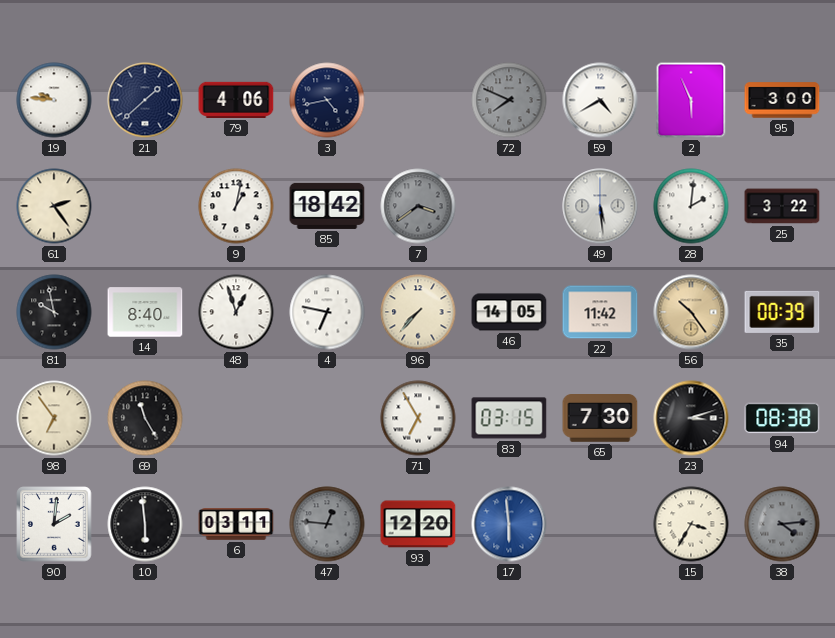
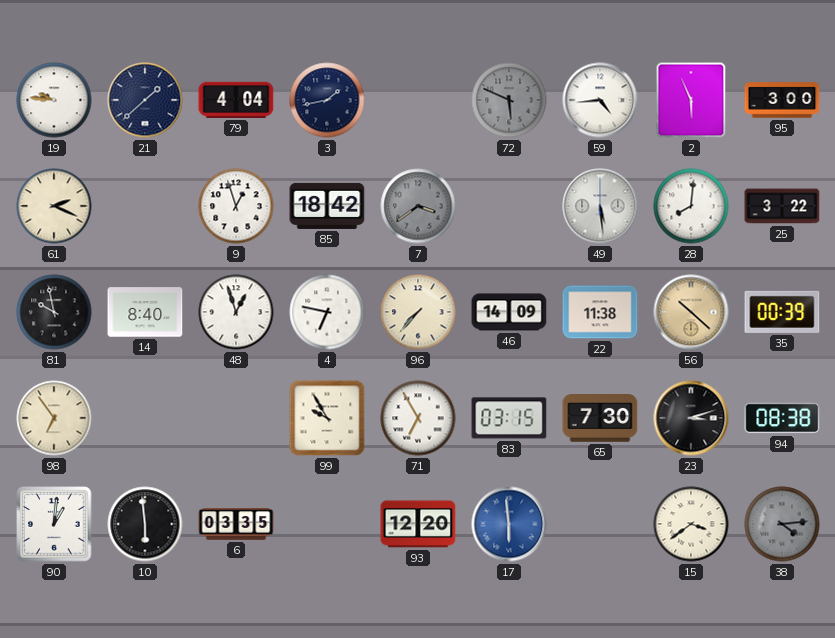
79: 4:06 -> 4:04 (236, 100)
3: 4:43 -> 1:43 (327, 100)
72: 7:49 -> 5:49 (509, 100)
59: 4:40 -> 4:44 (600, 100)
61: 2:24 -> 2:19 (54, 206)
9: 1:02 -> 12:57 (236, 206)
28: 2:01 -> 8:01 (691, 206)
46: 14:05 -> 14:09 (509, 312)
22: 11:42 -> 11:38 (600, 312)
56: 10:24 -> 10:22 (691, 312)
69: 11:25 -> none (145, 418)
99: none -> 9:55 (327, 418)
90: 2:01 -> 1:01 (54, 524)
6: 03:11 -> 03:35 (236, 524)
47: 12:46 -> none (327, 524)
15: 3:35 -> 3:39 (691, 524)
